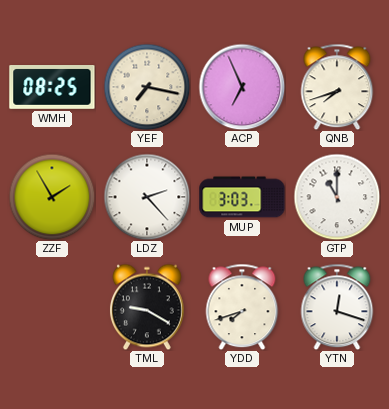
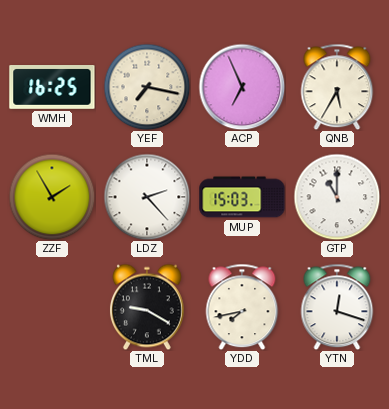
WMH: 08:25 -> 16:25 (52, 88)
QNB: 7:42 -> 5:35 (337, 87)
MUP: 3:03 -> 15:03 (242, 197)
YDD: 7:42 -> 7:43 (242, 307)
